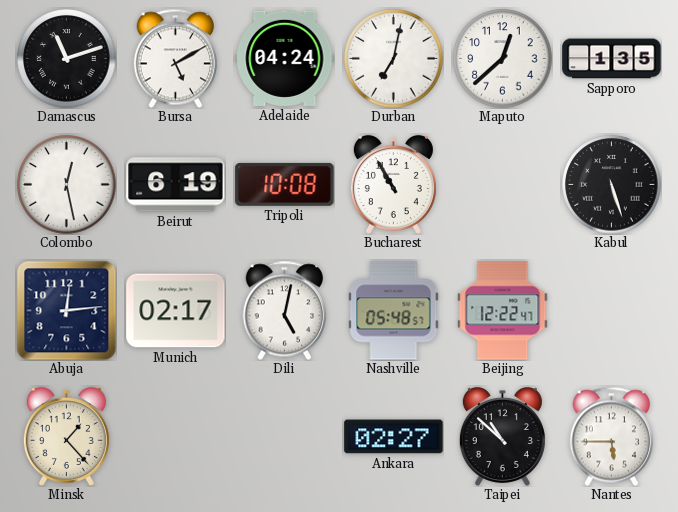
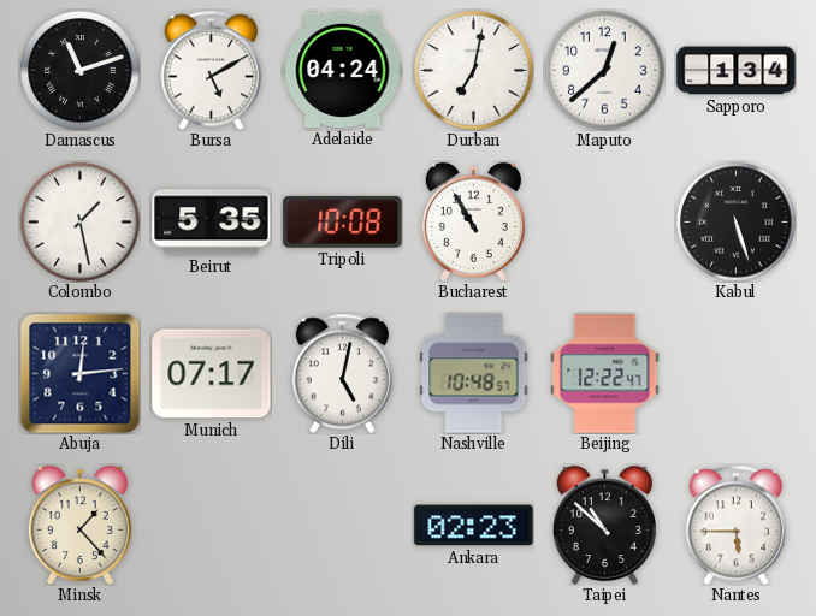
Sapporo: 1:35 -> 1:34 (737, 71)
Colombo: 12:28 -> 1:28 (81, 223)
Beirut: 6:19 -> 5:35 (212, 223)
Munich: 02:17 -> 07:17 (212, 374)
Nashville: 05:48 -> 10:48 (474, 374)
Ankara: 02:27 -> 02:23 (474, 526)
